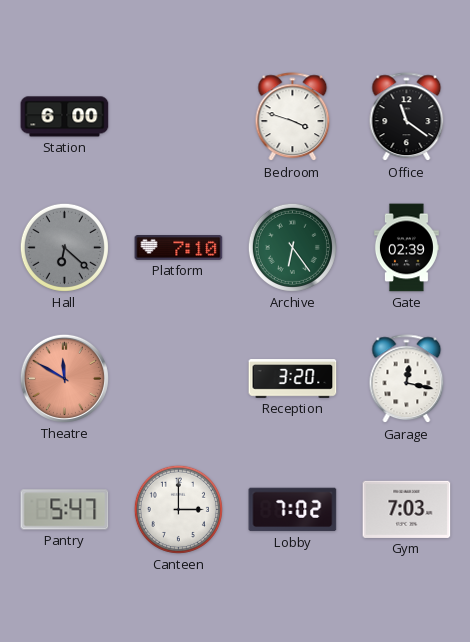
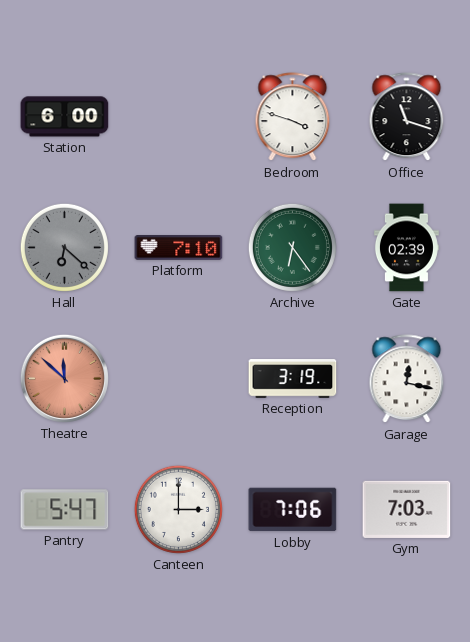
Office: 11:21 -> 11:18 (407, 117)
Theatre: 11:50 -> 11:52 (64, 378)
Reception: 3:20 -> 3:19 (293, 379)
Lobby: 7:02 -> 7:06 (293, 510)
